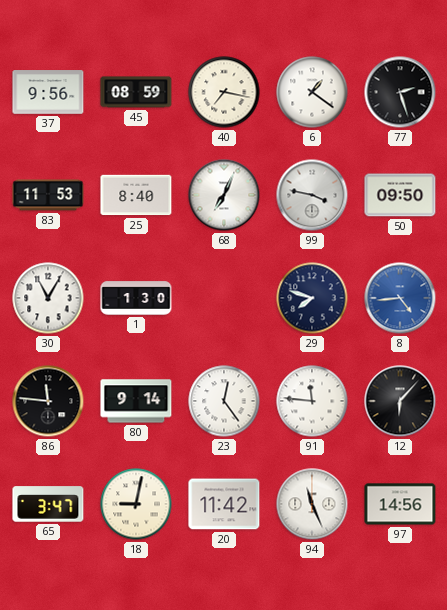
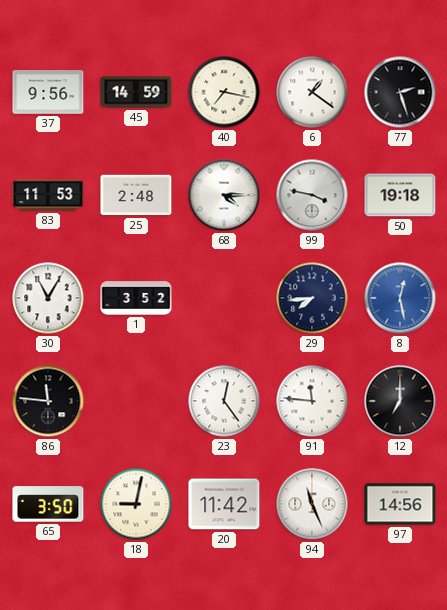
45: 08:59 -> 14:59 (136, 92)
25: 8:40 -> 2:48 (136, 195)
68: 7:04 -> 4:15 (224, 195)
50: 09:50 -> 19:18 (400, 195)
1: 1:30 -> 3:52 (136, 298)
29: 7:48 -> 7:44 (312, 298)
8: 4:44 -> 12:28 (400, 298)
80: 9:14 -> none (136, 401)
12: 6:07 -> 7:00 (400, 401)
65: 3:47 -> 3:50 (48, 504)
